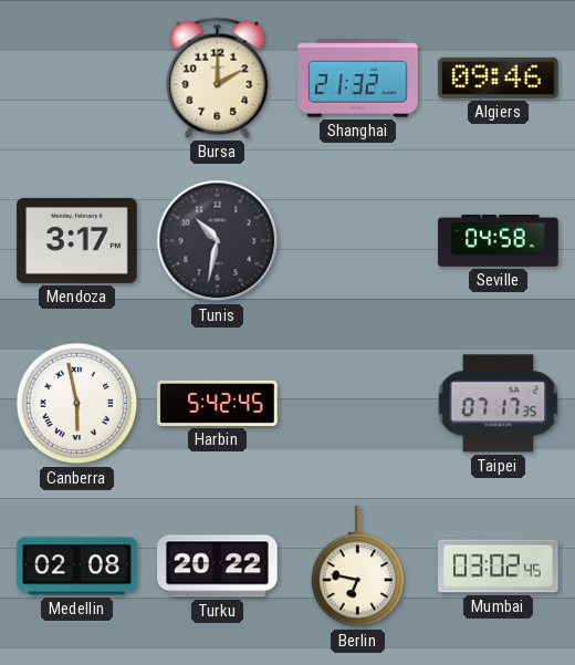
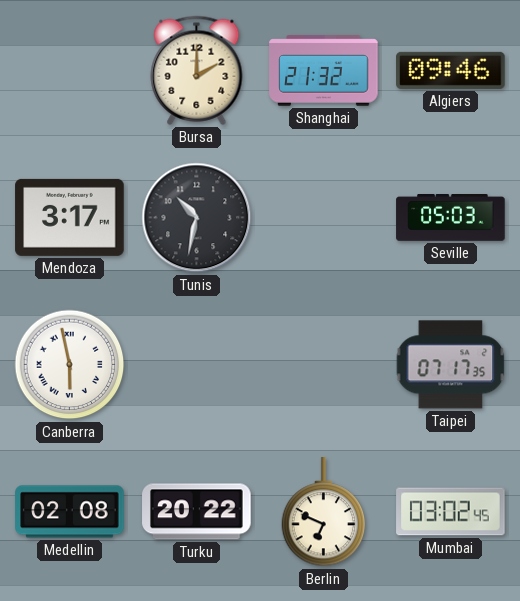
Seville: 04:58 -> 05:03 (451, 218)
Harbin: 5:42 -> none (218, 403)
Berlin: 6:47 -> 6:49 (324, 512)
